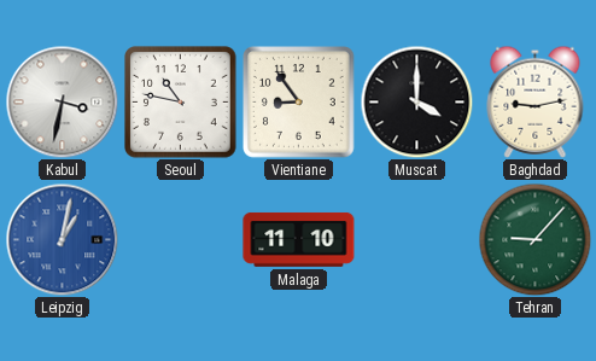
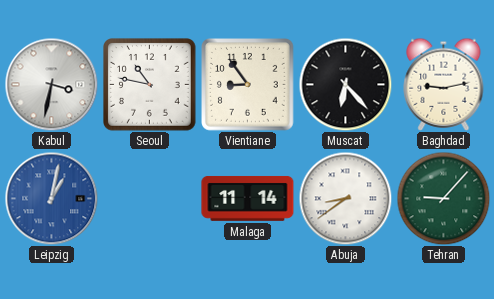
Muscat: 4:00 -> 6:23 (345, 84)
Malaga: 11:10 -> 11:14 (248, 198)
Abuja: none -> 8:39 (345, 198)
